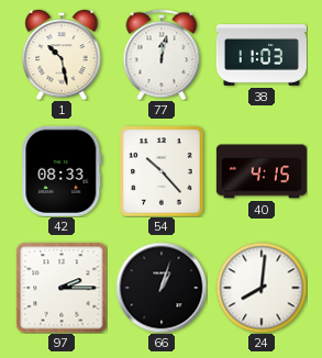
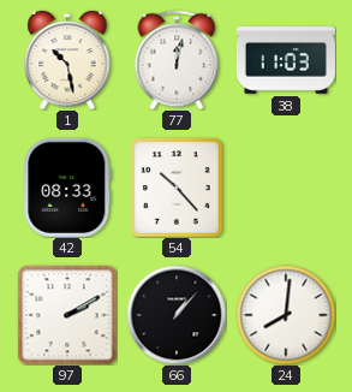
40: 4:15 -> none (262, 171)
97: 2:15 -> 2:10 (67, 315)
66: 1:03 -> 1:07 (177, 315)
